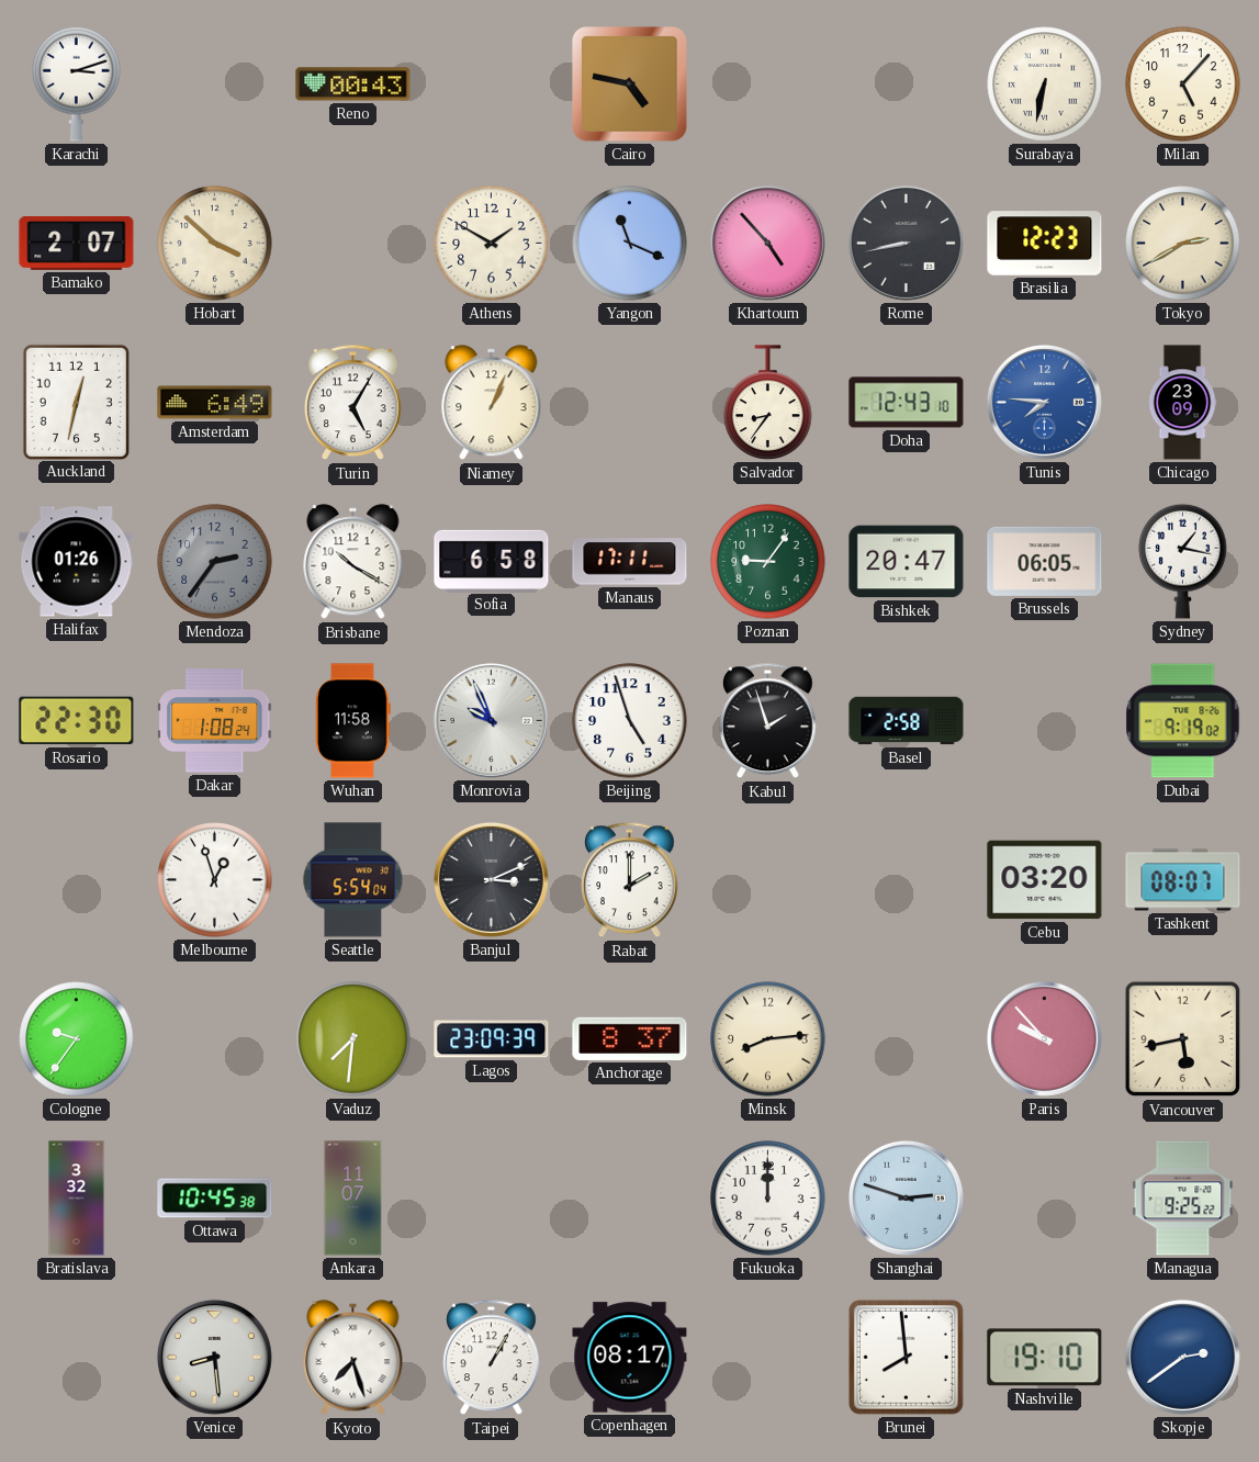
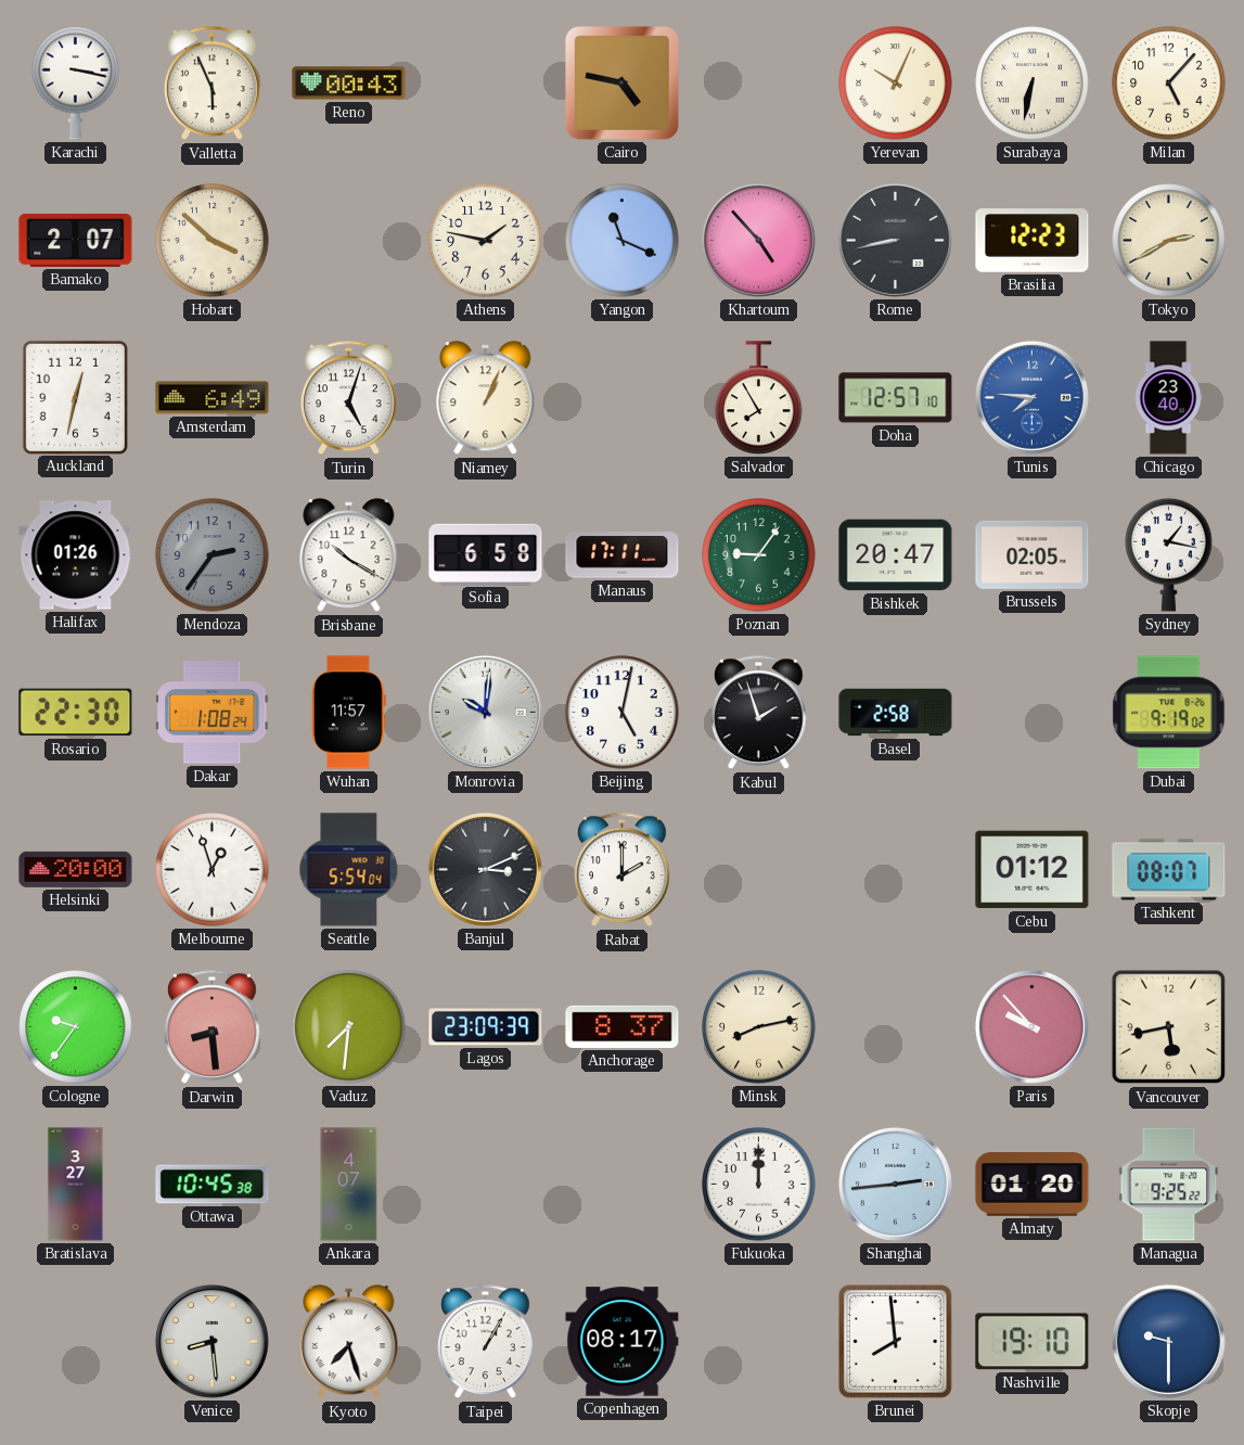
Karachi: 3:12 -> 3:17 (76, 82)
Valletta: none -> 5:56 (213, 84)
Yerevan: none -> 10:04 (896, 84)
Athens: 1:50 -> 1:47 (486, 241)
Turin: 5:05 -> 5:03 (349, 398)
Salvador: 8:36 -> 7:55 (759, 398)
Doha: 12:43 -> 12:57 (896, 398)
Chicago: 23:09 -> 23:40 (1168, 398)
Brussels: 06:05 -> 02:05 (1033, 554)
Wuhan: 11:58 -> 11:57 (349, 713)
Monrovia: 9:56 -> 10:01 (485, 712)
Beijing: 4:57 -> 5:02 (623, 713)
Helsinki: none -> 20:00 (76, 869)
Cebu: 03:20 -> 01:12 (1033, 870)
Darwin: none -> 8:29 (213, 1027)
Minsk: 8:14 -> 8:13 (759, 1027)
Bratislava: 3:32 -> 3:27 (76, 1185)
Ankara: 11:07 -> 4:07 (349, 1185)
Shanghai: 2:48 -> 2:44 (895, 1184)
Almaty: none -> 01:20 (1033, 1185)
Skopje: 2:39 -> 9:30 (1168, 1341)
